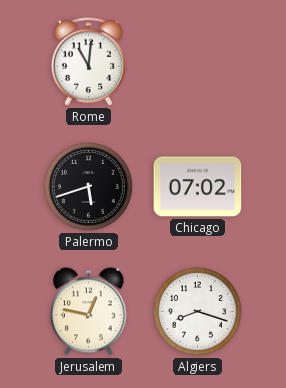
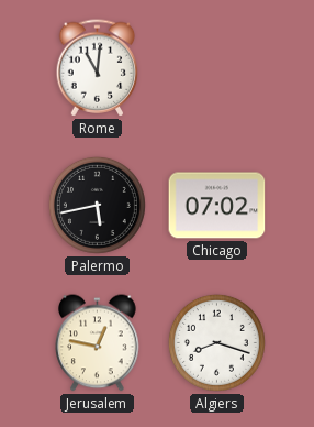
Palermo: 5:42 -> 5:43 (97, 205)
